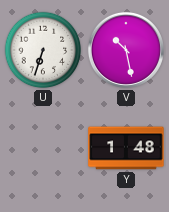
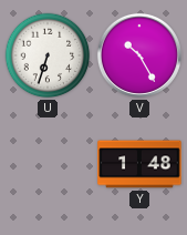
V: 10:28 -> 10:25 (139, 55)
